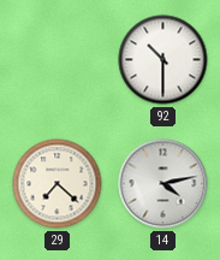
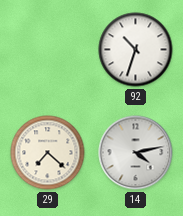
92: 10:30 -> 10:33 (136, 50)
